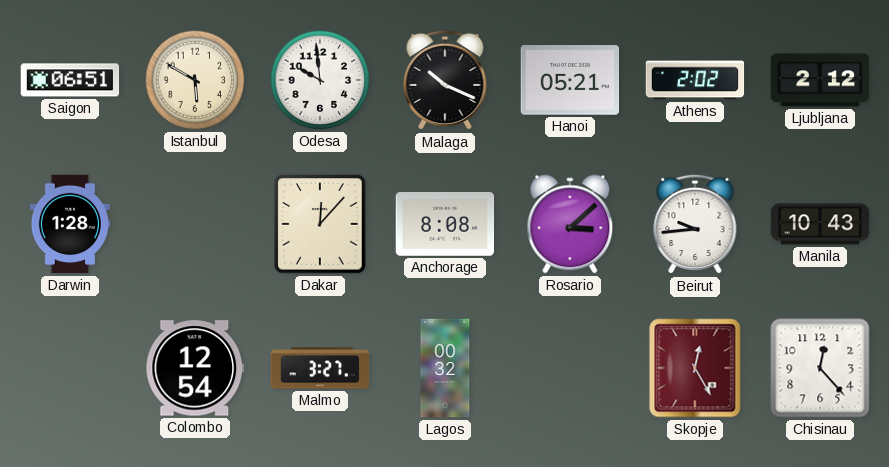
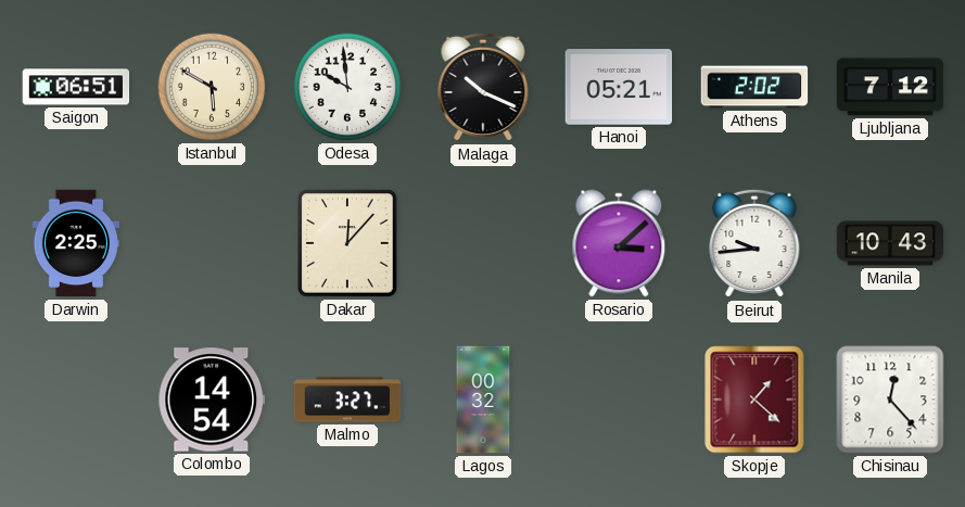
Ljubljana: 2:12 -> 7:12 (890, 87)
Darwin: 1:28 -> 2:25 (76, 243)
Anchorage: 8:08 -> none (445, 224)
Colombo: 12:54 -> 14:54 (212, 400)
Skopje: 12:25 -> 1:22 (754, 400)
